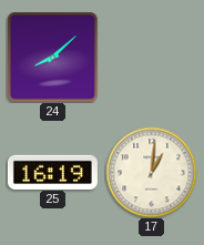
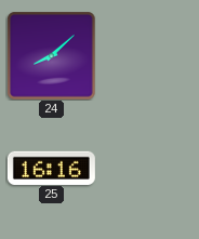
25: 16:19 -> 16:16 (51, 168)
17: 1:01 -> none (151, 172)
